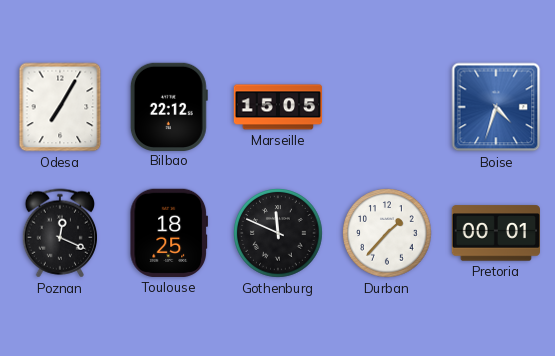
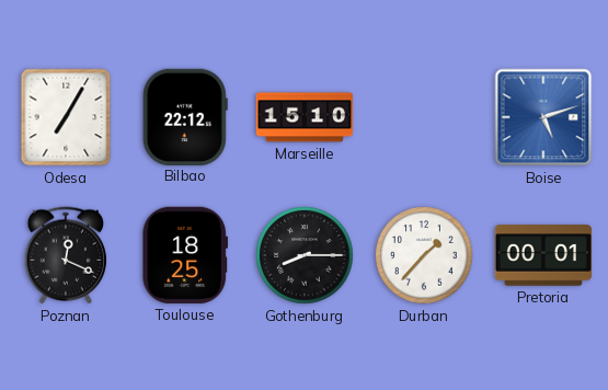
Marseille: 15:05 -> 15:10 (305, 117)
Boise: 4:33 -> 5:12 (543, 117)
Gothenburg: 11:49 -> 8:15 (305, 255)
